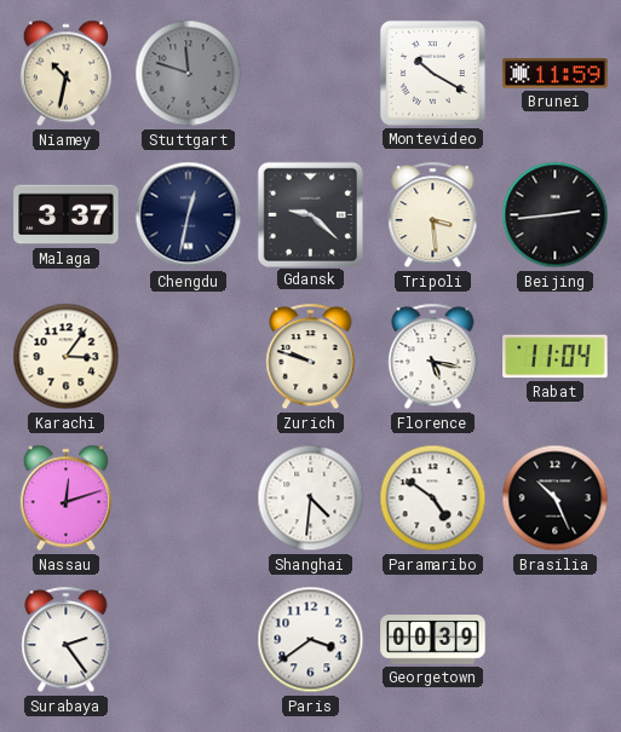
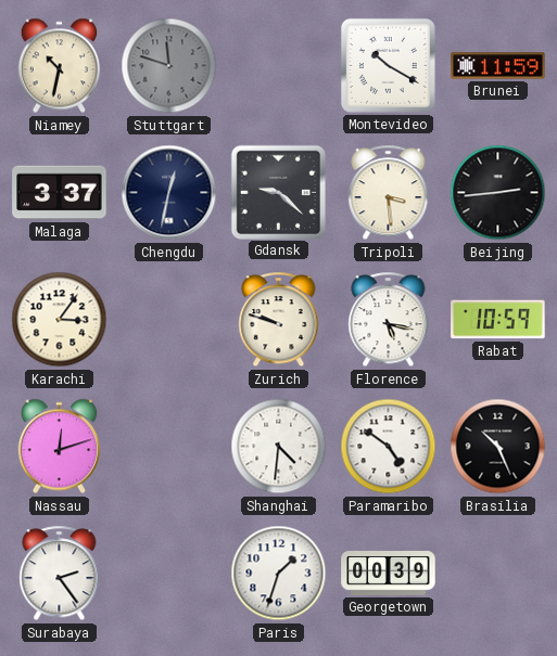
Rabat: 11:04 -> 10:59 (498, 320)
Paris: 3:39 -> 1:33 (279, 574)
